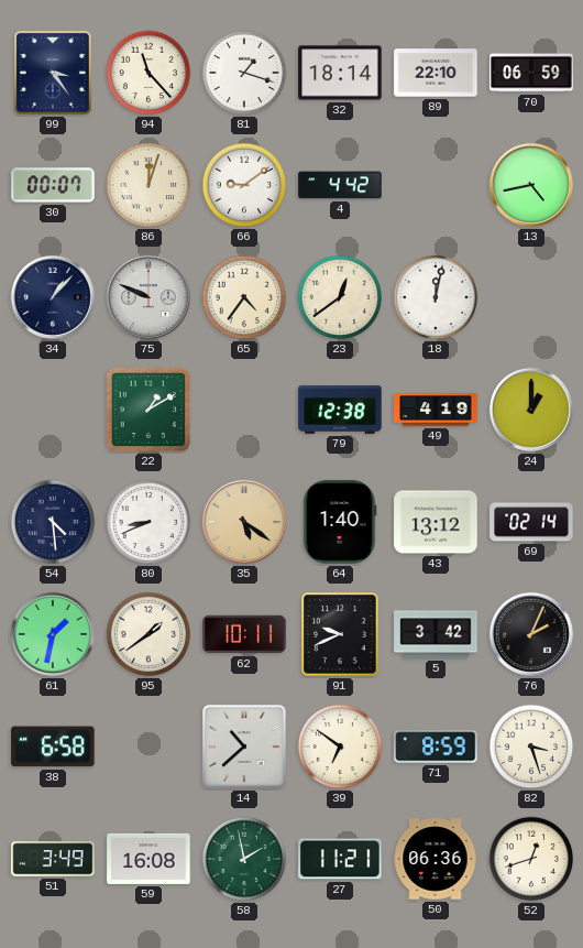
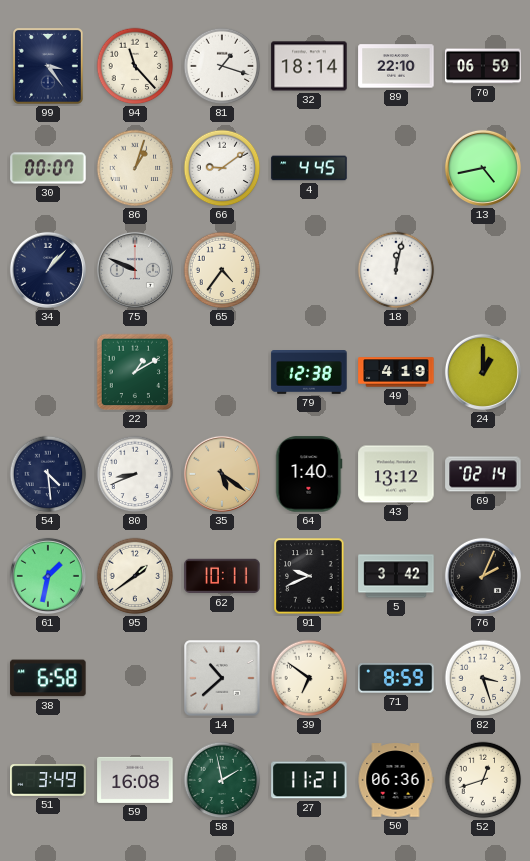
86: 12:03 -> 1:03 (135, 168)
4: 4:42 -> 4:45 (309, 168)
23: 12:39 -> none (340, 297)
